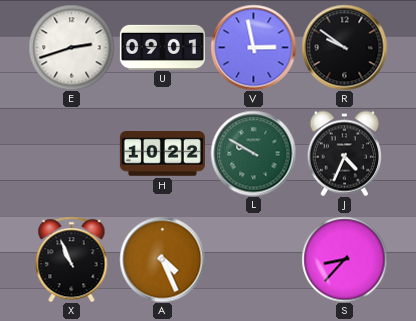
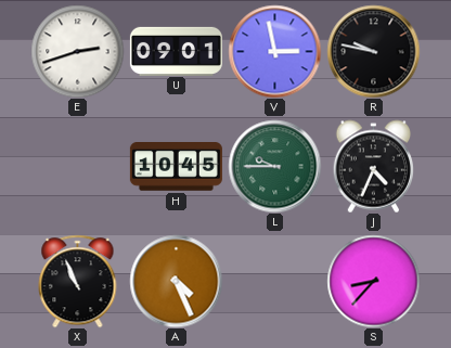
R: 9:51 -> 9:47 (373, 51)
H: 10:22 -> 10:45 (176, 167)
L: 9:50 -> 9:45 (274, 166)
